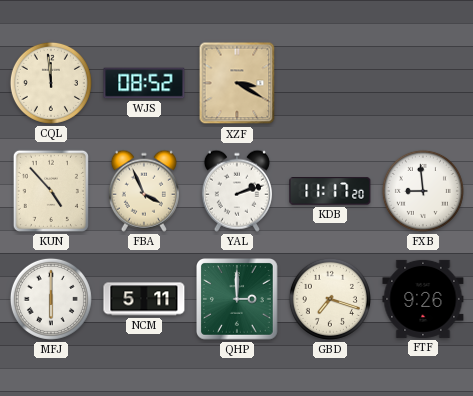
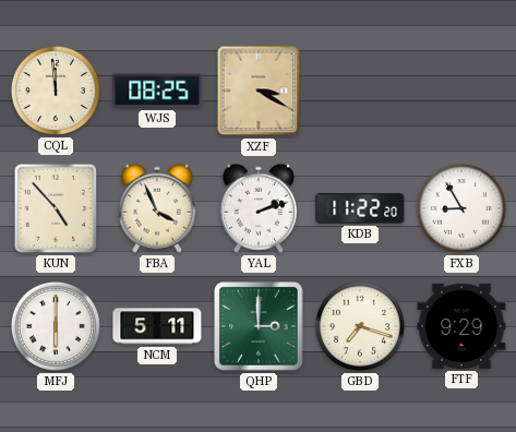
WJS: 08:52 -> 08:25 (157, 91)
KDB: 11:17 -> 11:22 (360, 208)
FXB: 8:59 -> 8:55 (461, 208)
FTF: 9:26 -> 9:29 (461, 326)
